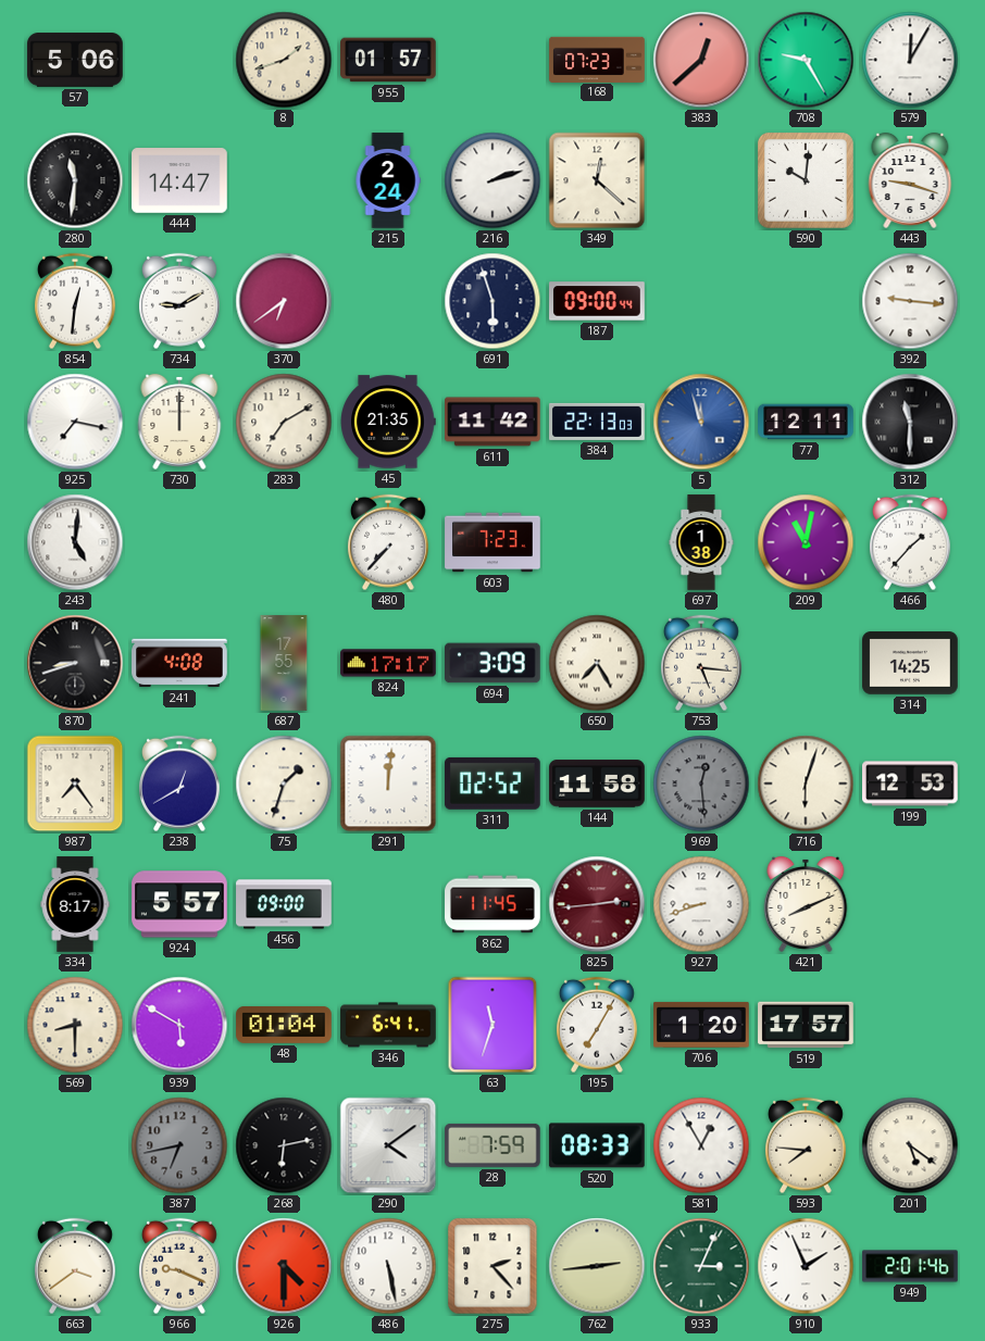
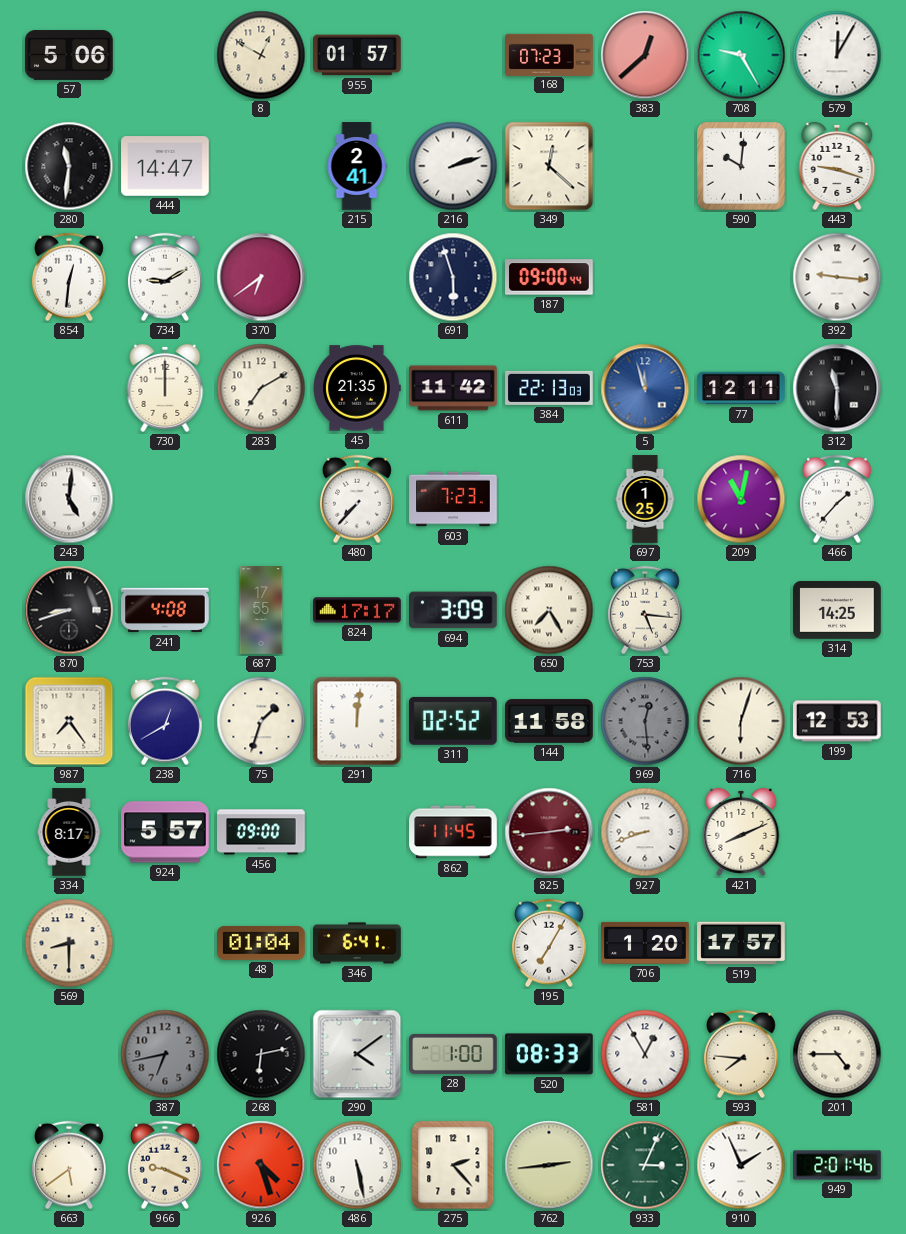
8: 1:42 -> 12:50 (261, 55)
215: 2:24 -> 2:41 (357, 166)
925: 7:17 -> none (75, 422)
697: 1:38 -> 1:25 (645, 499)
939: 5:50 -> none (179, 1025)
63: 11:33 -> none (492, 1025)
28: 7:59 -> 1:00 (453, 1054)
201: 5:21 -> 4:45 (837, 1054)
663: 3:39 -> 5:39 (69, 1165)
926: 4:30 -> 4:27 (261, 1165)
